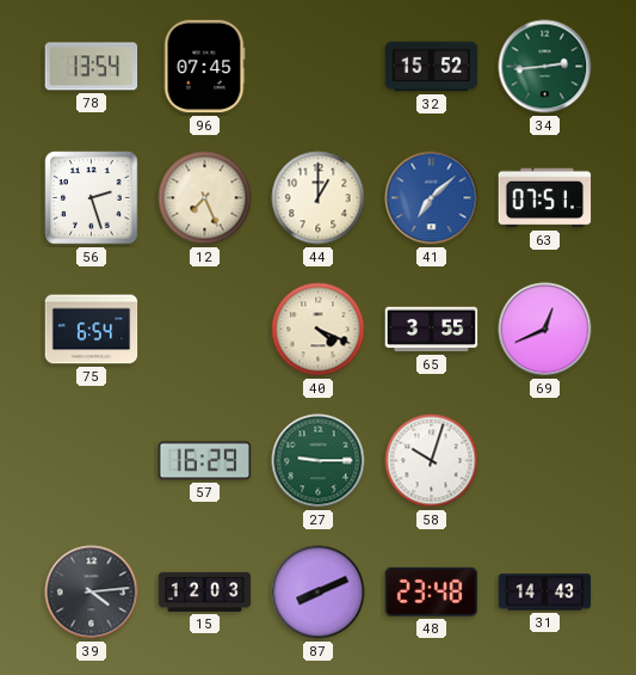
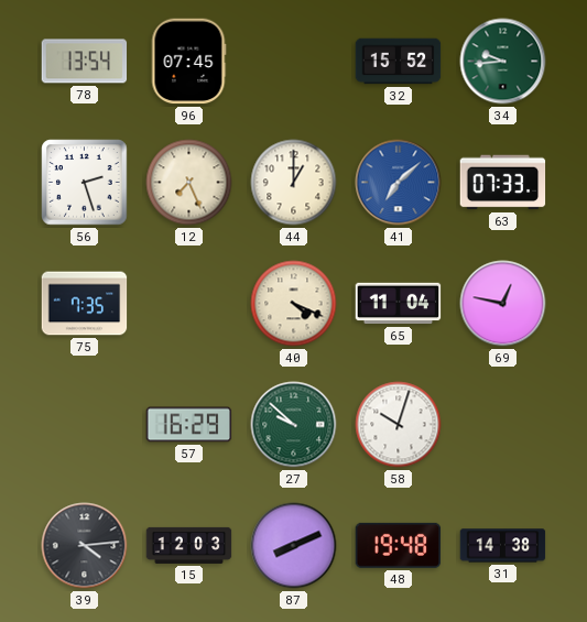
34: 2:44 -> 9:44 (503, 62)
63: 07:51 -> 07:33 (503, 183)
75: 6:54 -> 7:35 (85, 304)
65: 3:55 -> 11:04 (399, 304)
69: 12:41 -> 12:47 (503, 304)
27: 9:15 -> 9:52 (294, 425)
48: 23:48 -> 19:48 (399, 545)
31: 14:43 -> 14:38 (503, 546)
